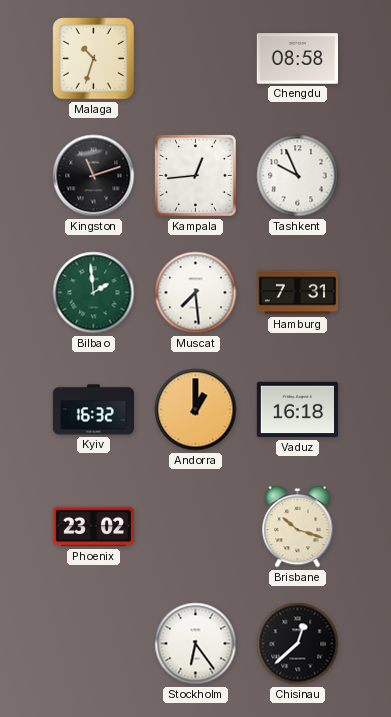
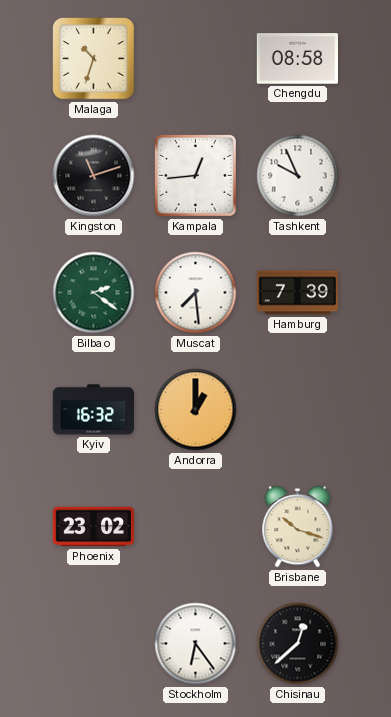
Bilbao: 1:59 -> 2:21 (94, 293)
Hamburg: 7:31 -> 7:39 (297, 293)
Vaduz: 16:18 -> none (297, 410)
